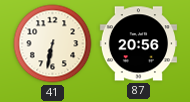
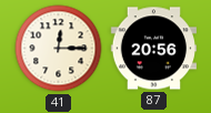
41: 6:32 -> 12:15 (59, 49)
